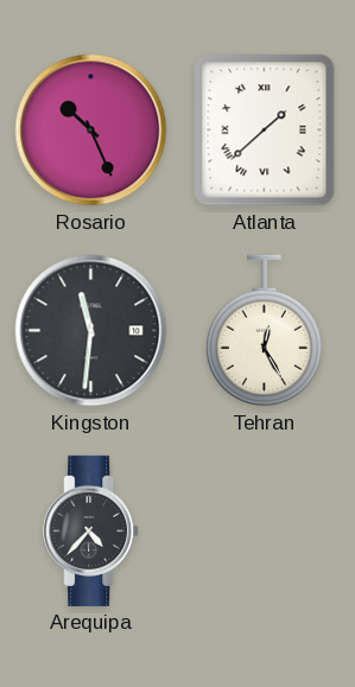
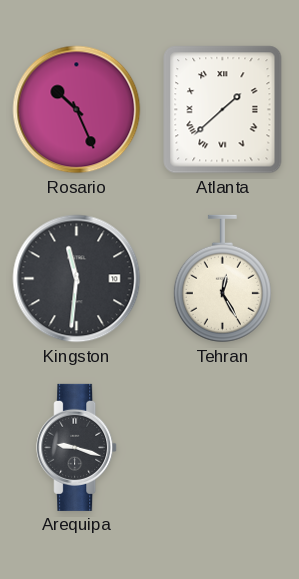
Arequipa: 4:37 -> 9:18 (77, 447)
